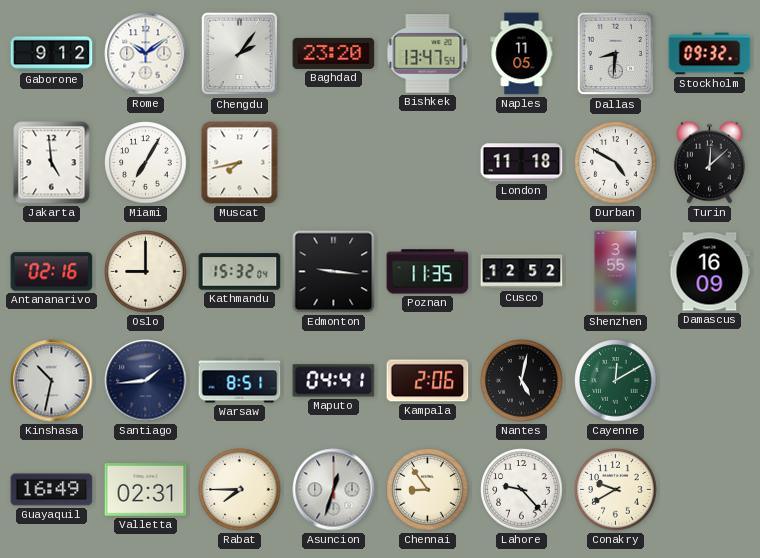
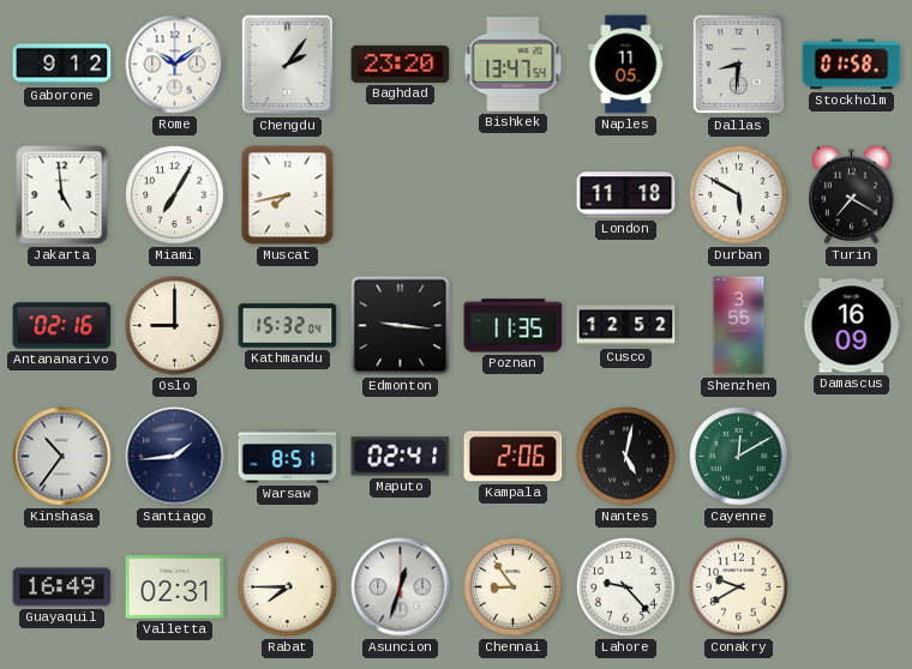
Stockholm: 09:32 -> 01:58 (852, 65)
Durban: 4:50 -> 5:50 (739, 195)
Turin: 12:08 -> 7:20 (851, 194)
Kinshasa: 10:32 -> 10:36 (62, 457)
Maputo: 04:41 -> 02:41 (401, 457)
